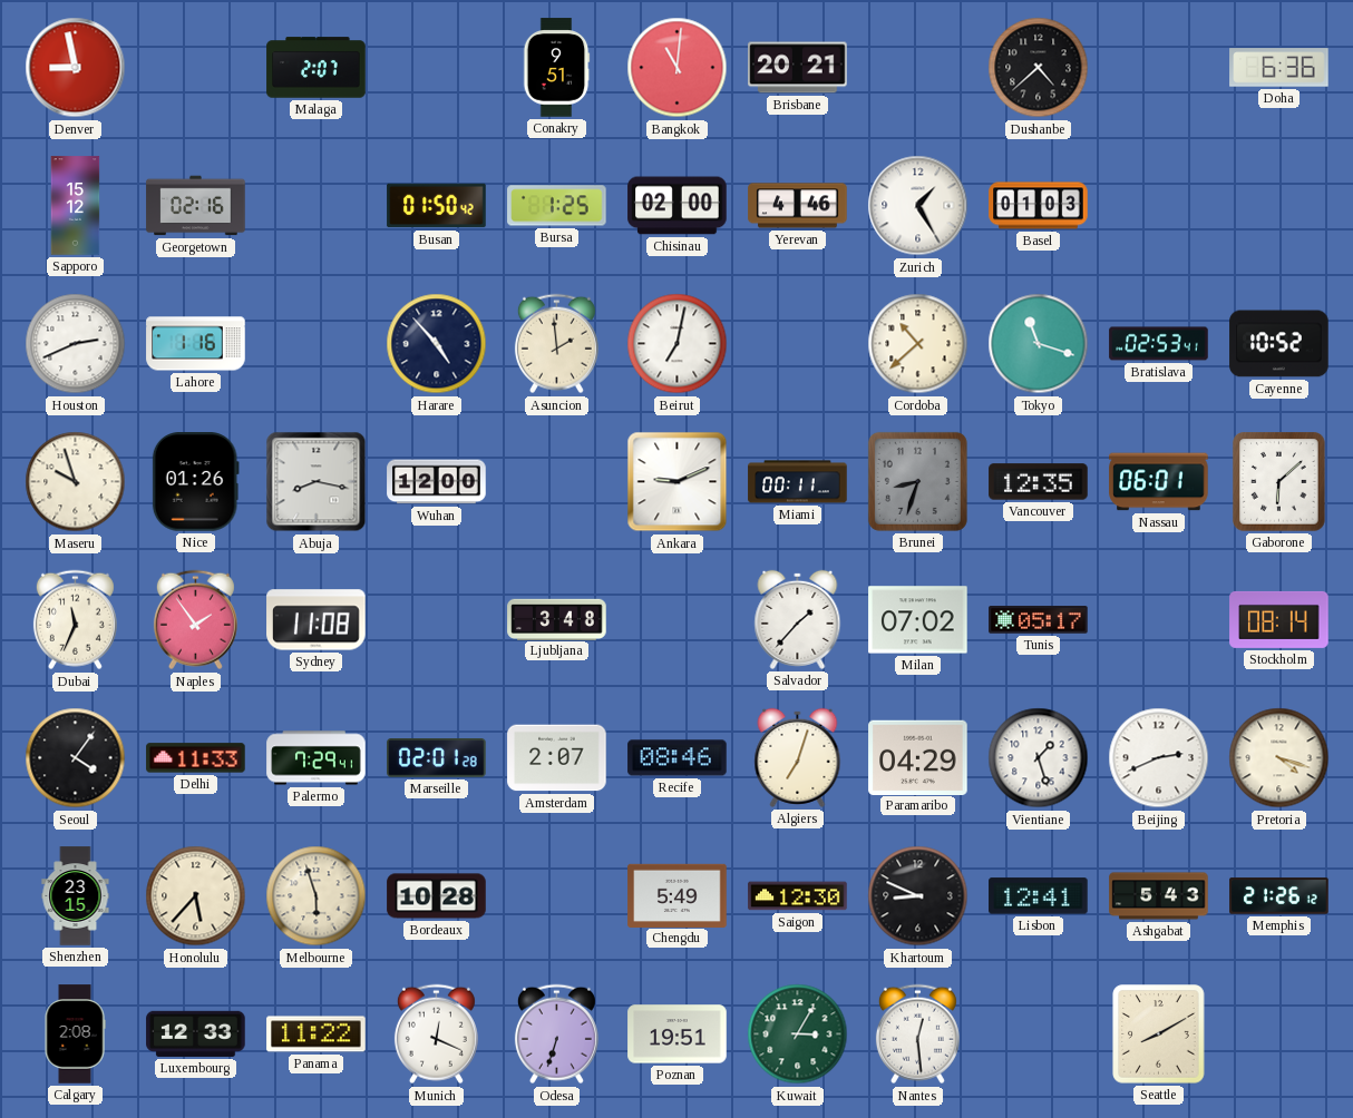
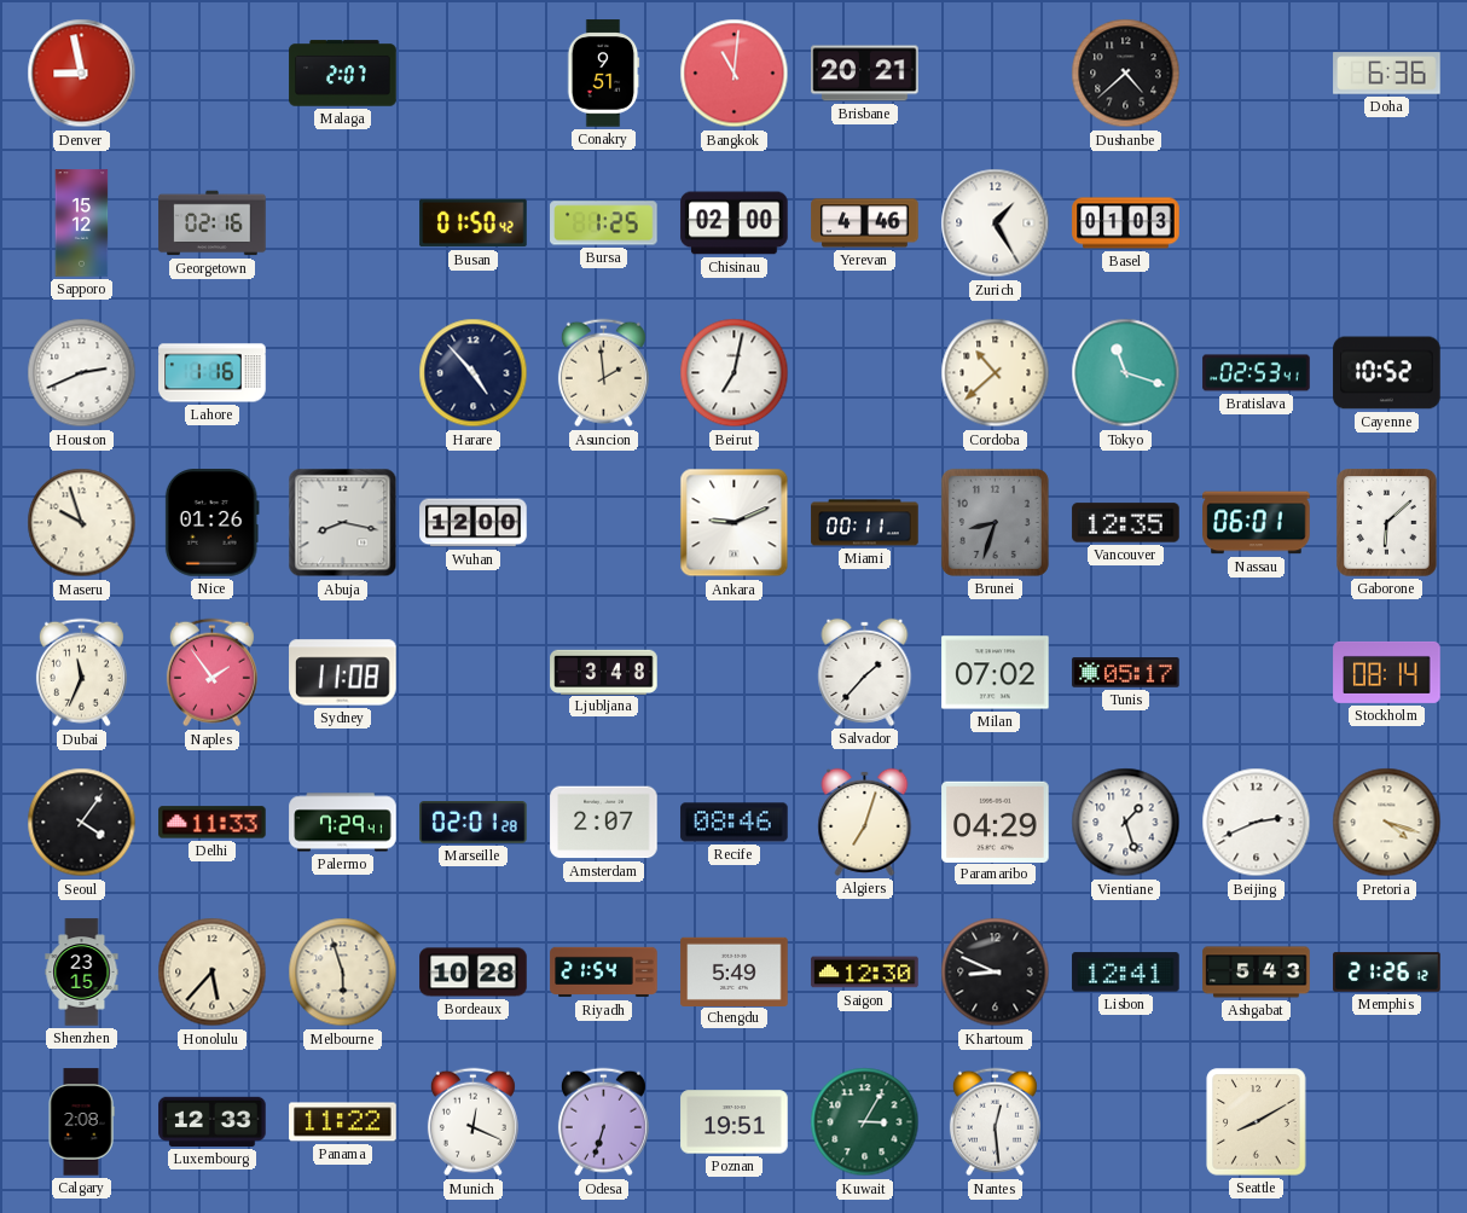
Riyadh: none -> 21:54 (604, 973)
